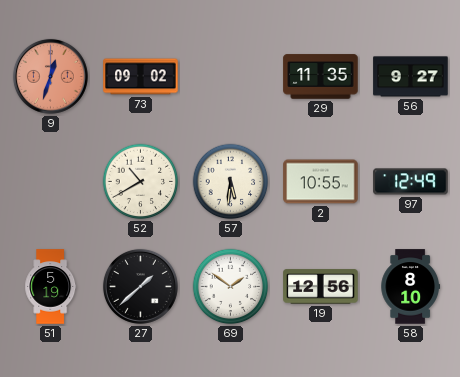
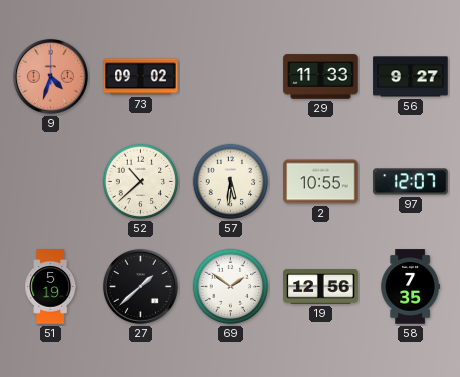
9: 12:33 -> 4:33 (50, 76)
29: 11:35 -> 11:33 (321, 77)
52: 10:40 -> 10:38 (141, 182)
97: 12:49 -> 12:07 (411, 182)
58: 8:10 -> 7:35 (411, 287)
